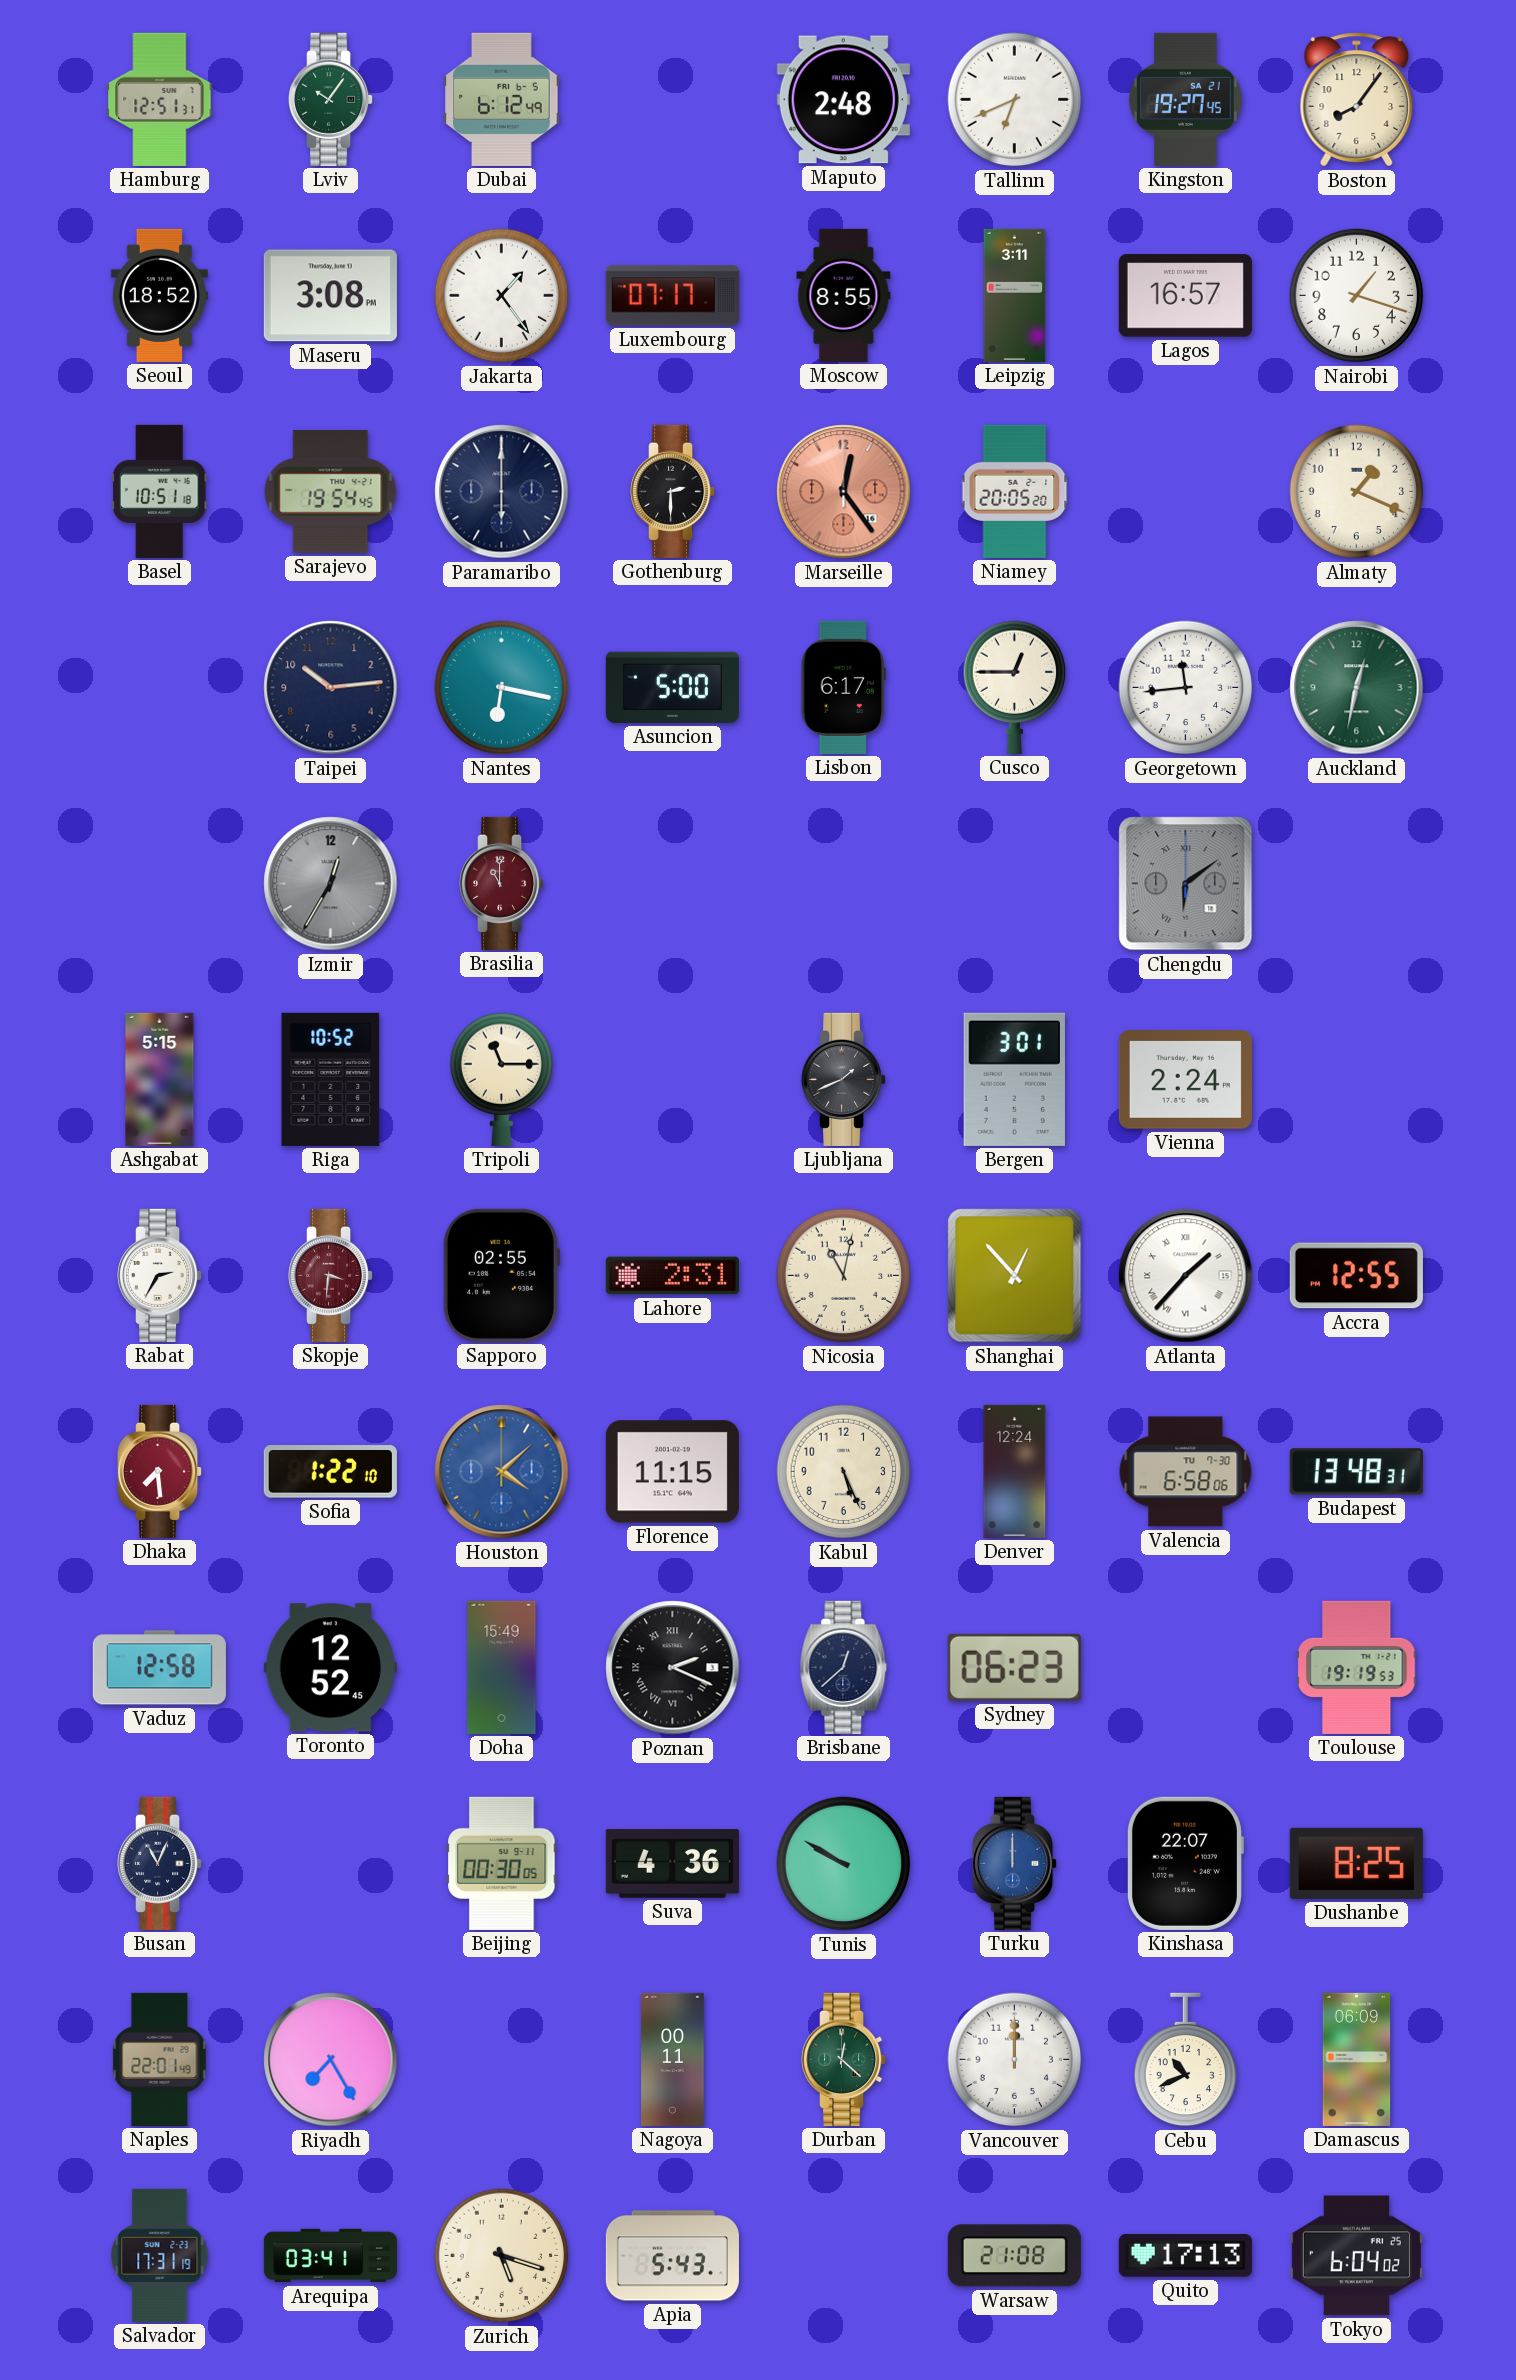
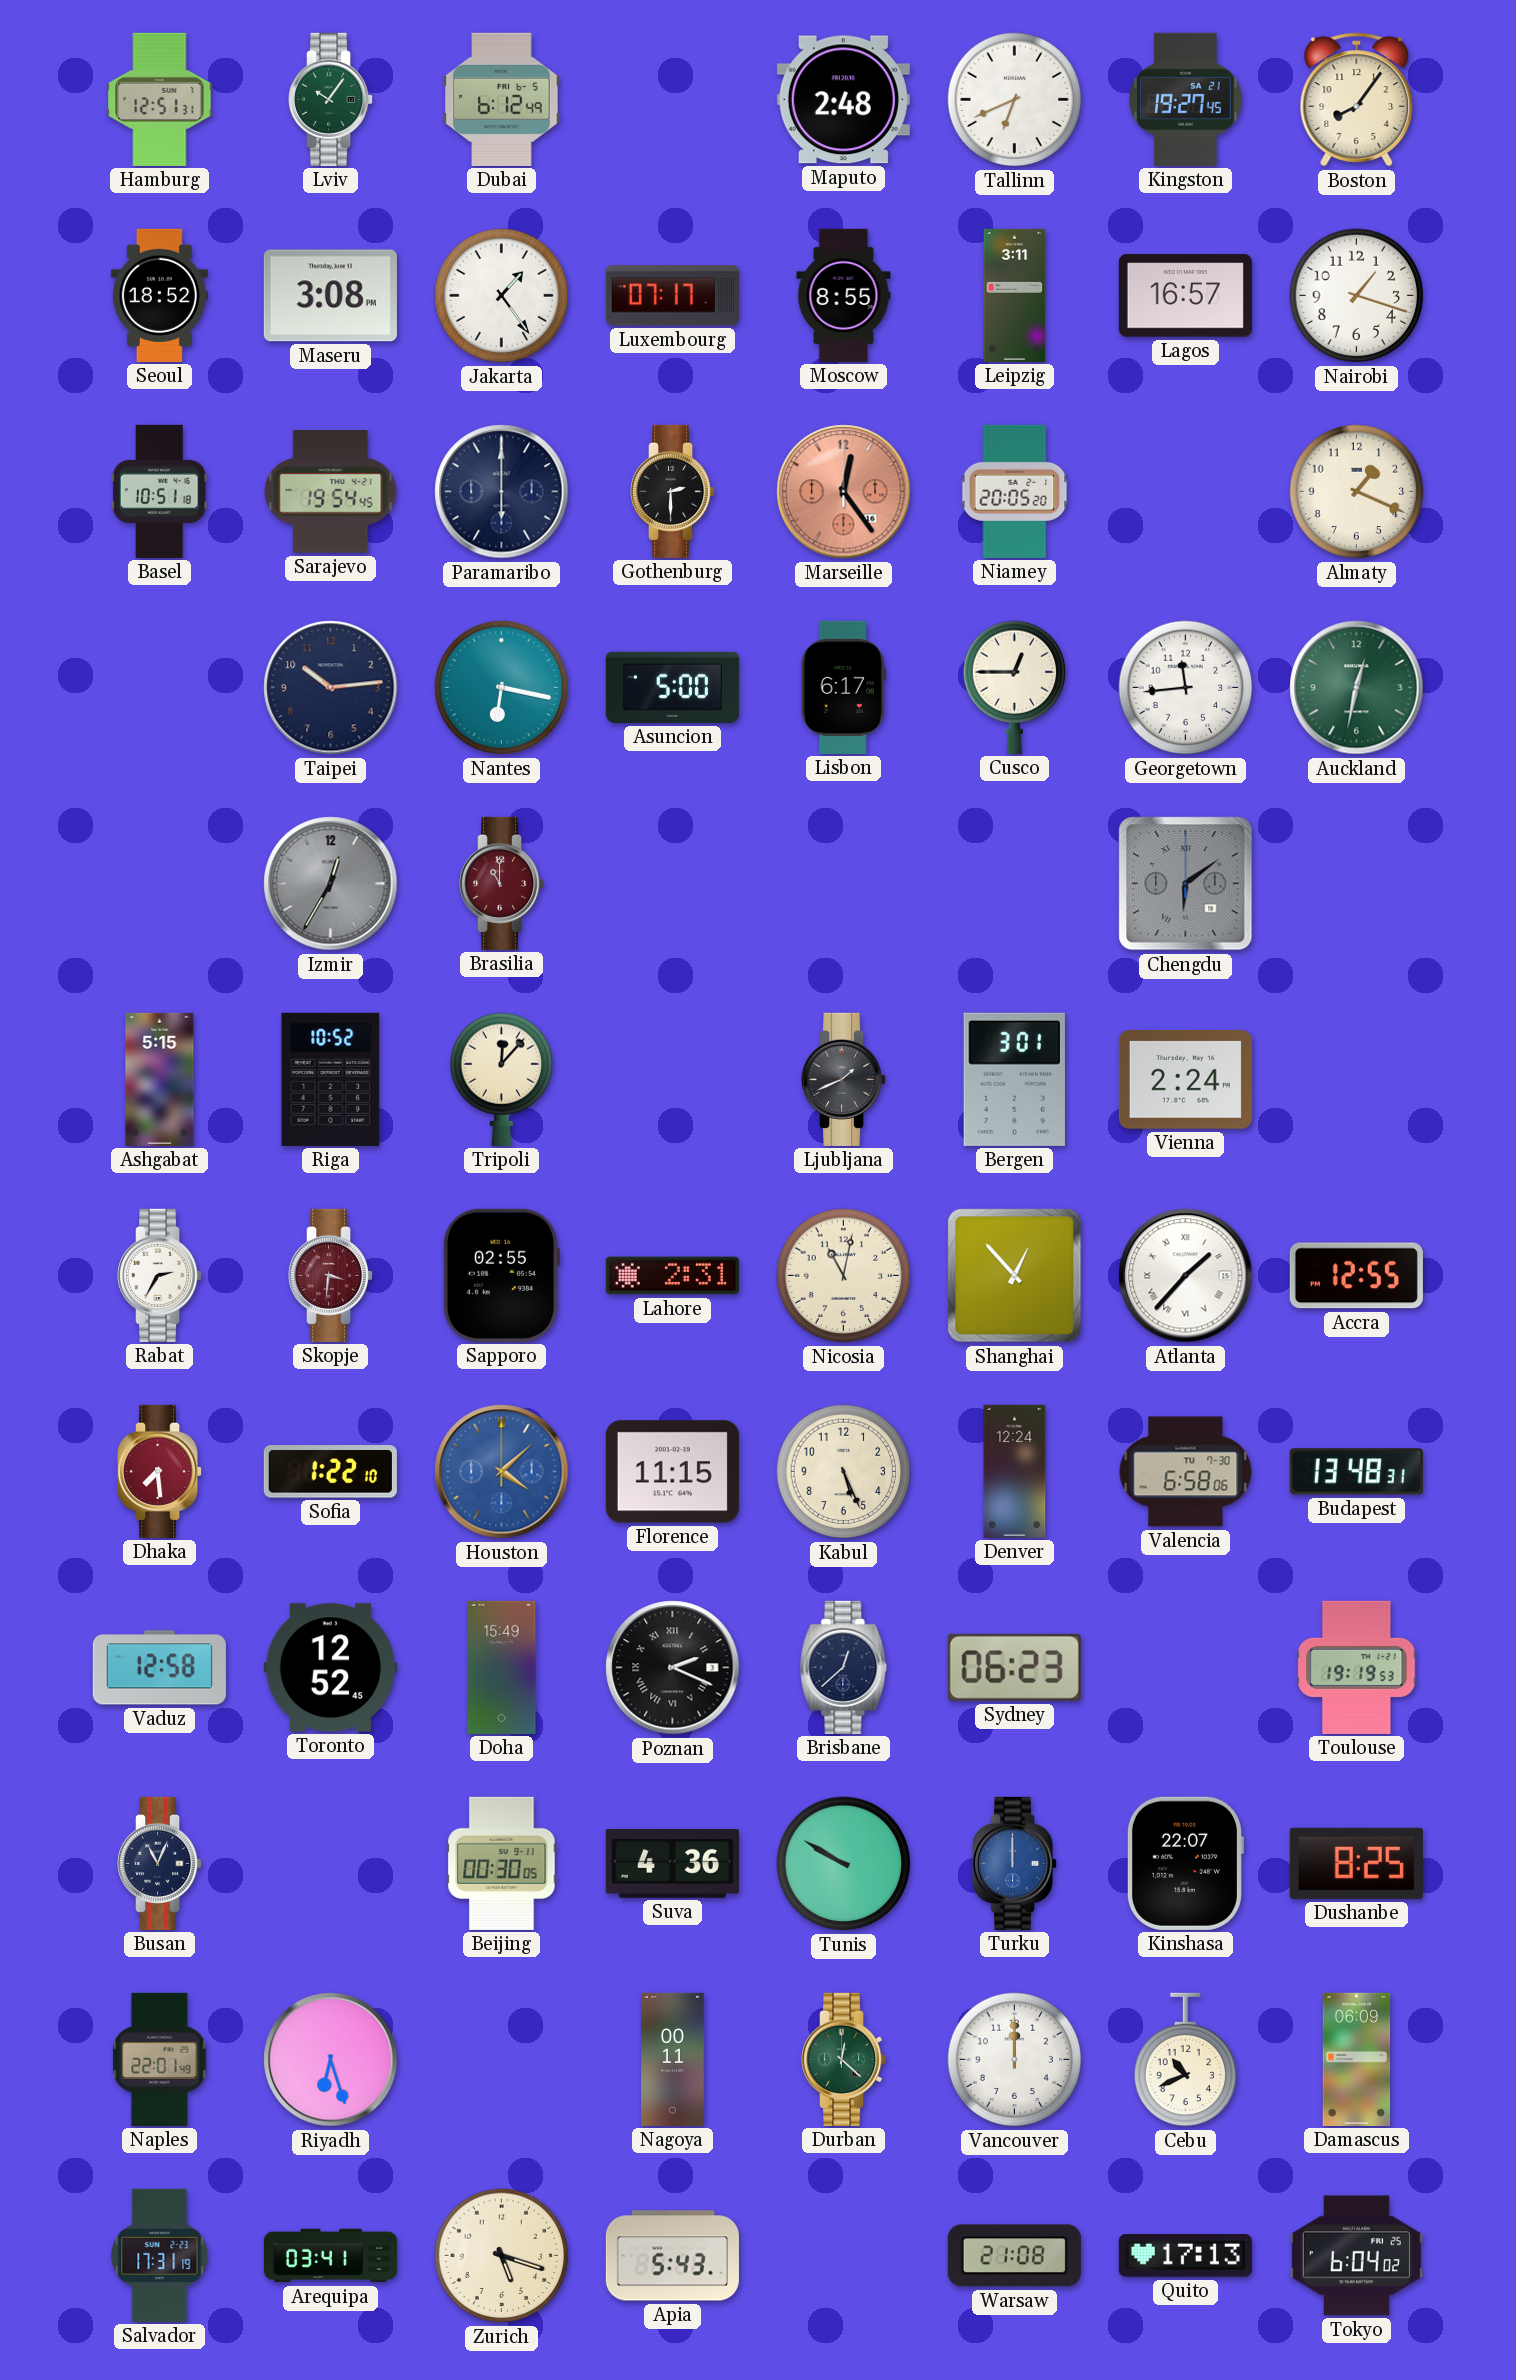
Tripoli: 11:15 -> 12:07 (502, 1079)
Riyadh: 7:25 -> 6:27 (331, 2060)
